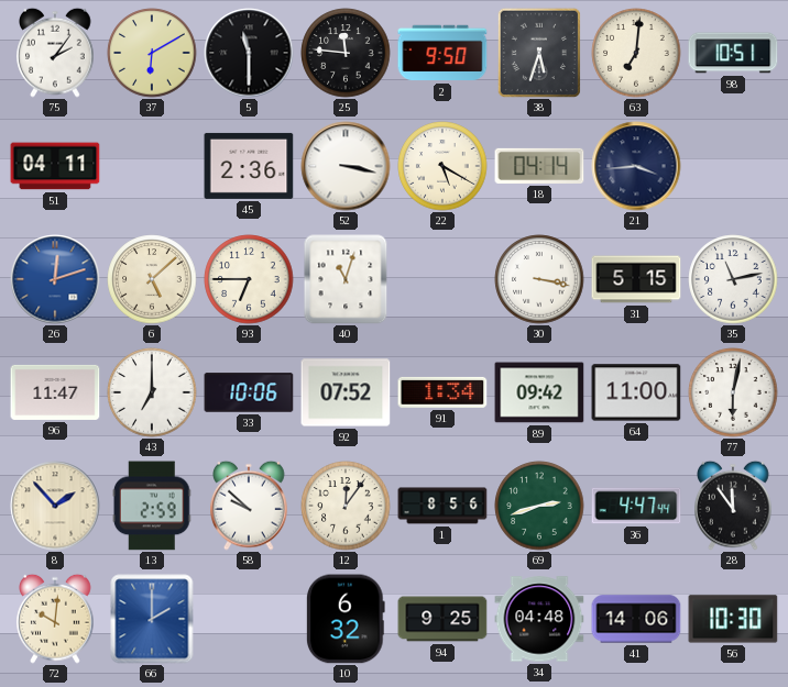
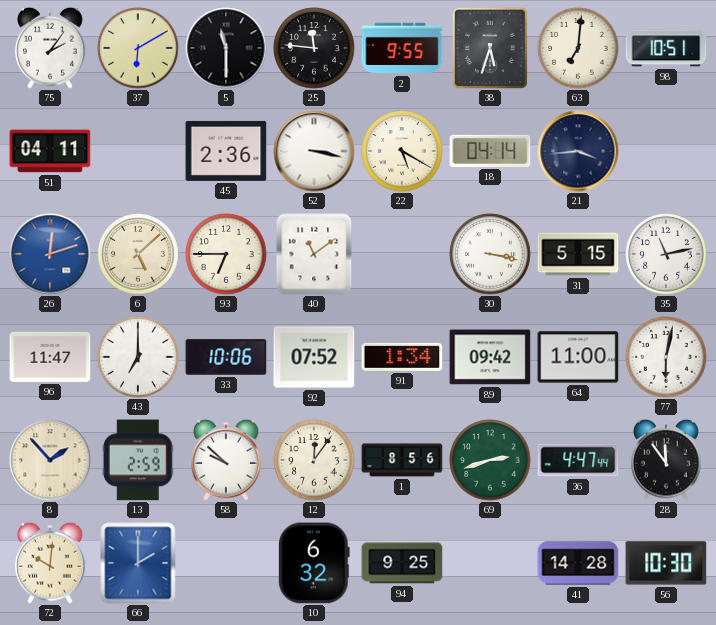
2: 9:50 -> 9:55 (402, 48)
40: 11:03 -> 11:09 (314, 254)
34: 04:48 -> none (539, 619)
41: 14:06 -> 14:28 (578, 563)
